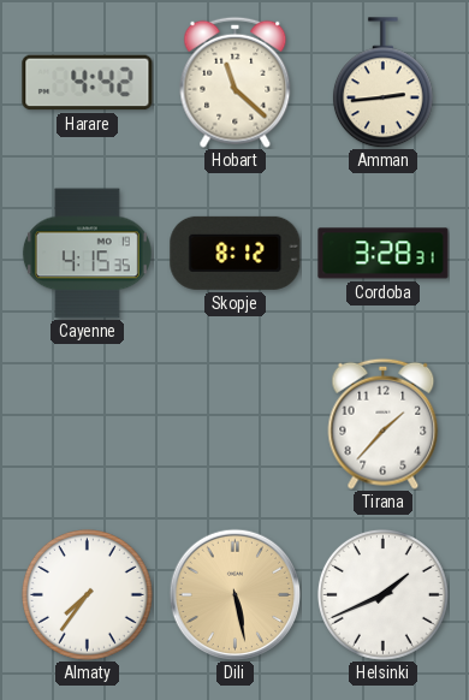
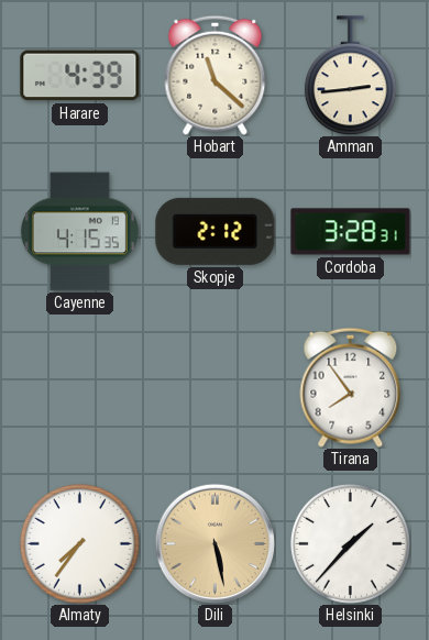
Harare: 4:42 -> 4:39 (80, 76)
Skopje: 8:12 -> 2:12 (216, 231)
Tirana: 1:37 -> 7:54 (351, 387)
Helsinki: 1:41 -> 1:37 (350, 543)
